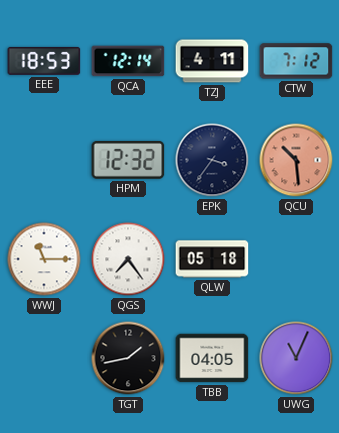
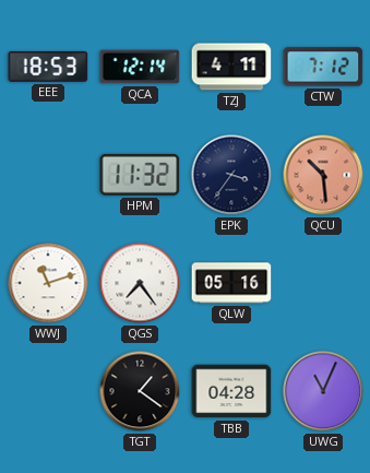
HPM: 12:32 -> 11:32 (140, 175)
WWJ: 11:15 -> 11:12 (48, 283)
QLW: 05:18 -> 05:16 (231, 283)
TGT: 1:43 -> 1:21 (140, 391)
TBB: 04:05 -> 04:28 (231, 391)
